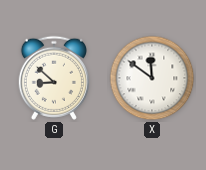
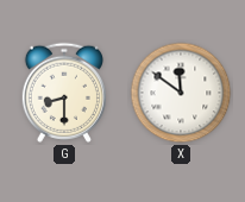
G: 8:52 -> 8:30 (64, 93)
